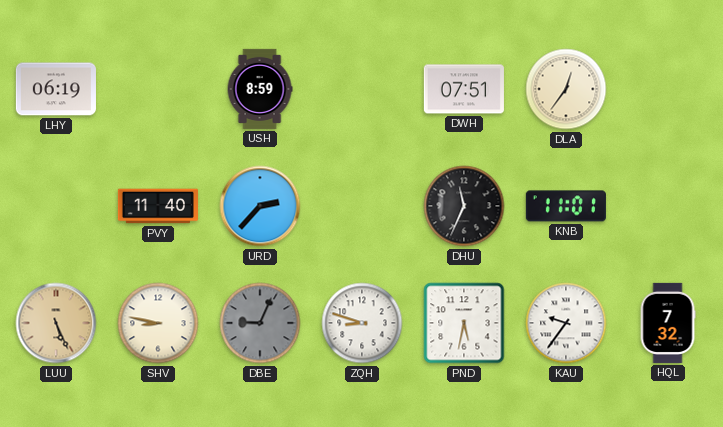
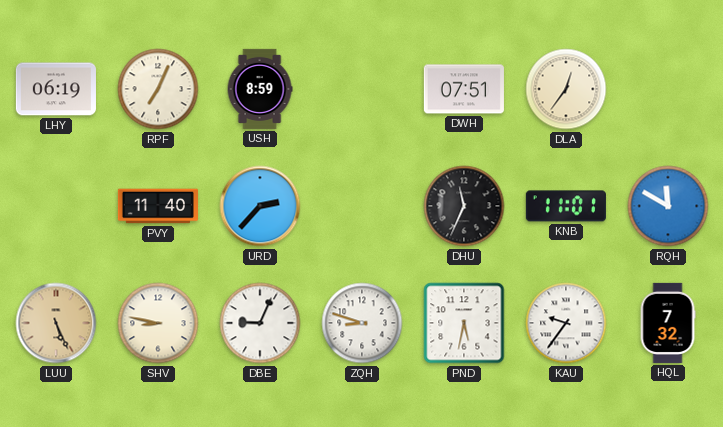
RPF: none -> 7:04 (158, 89)
RQH: none -> 11:50 (668, 206)
DBE dial: grey -> white (260, 323)
